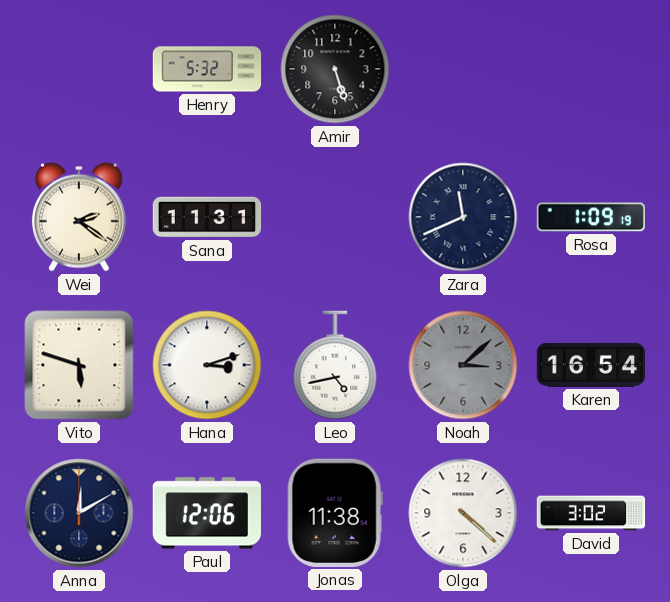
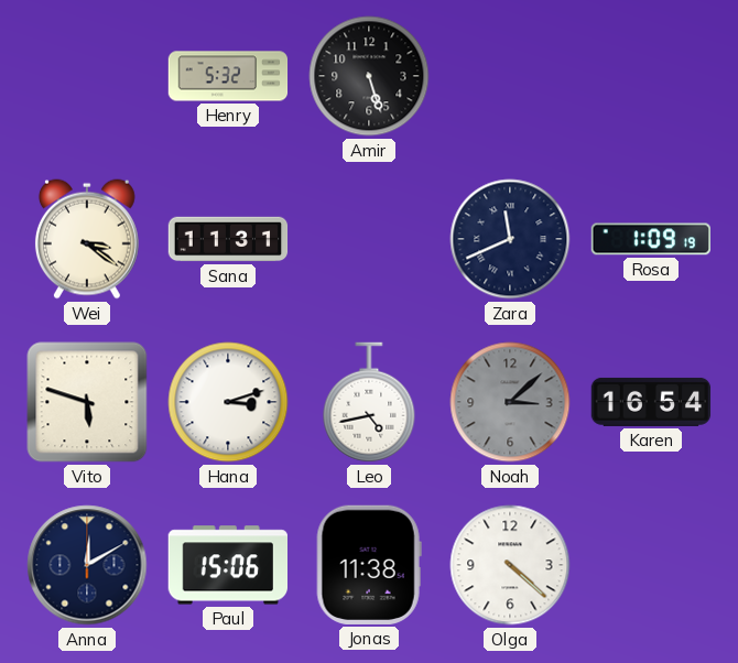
Wei: 2:21 -> 3:21 (87, 239)
Paul: 12:06 -> 15:06 (227, 565)
David: 3:02 -> none (591, 513)
